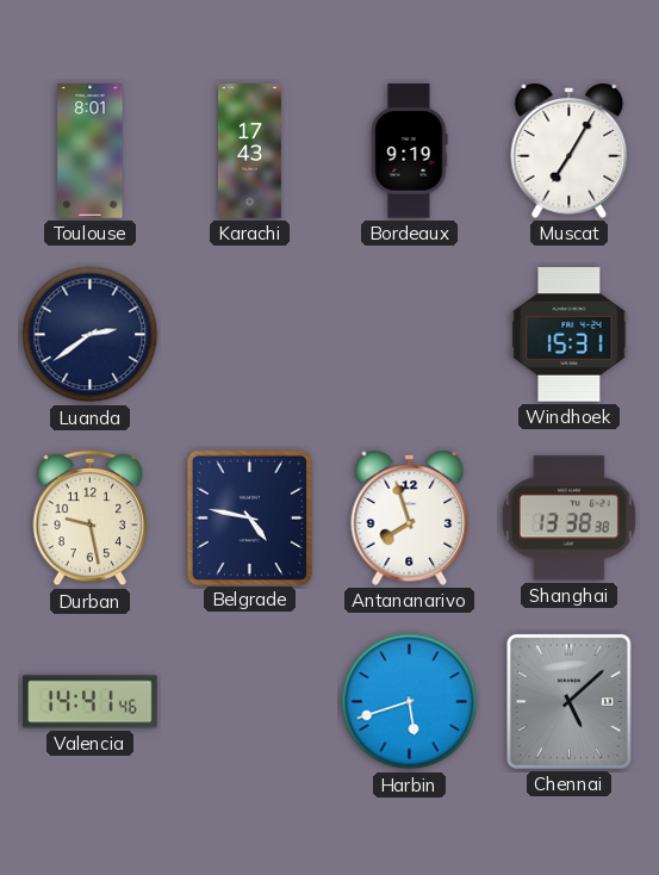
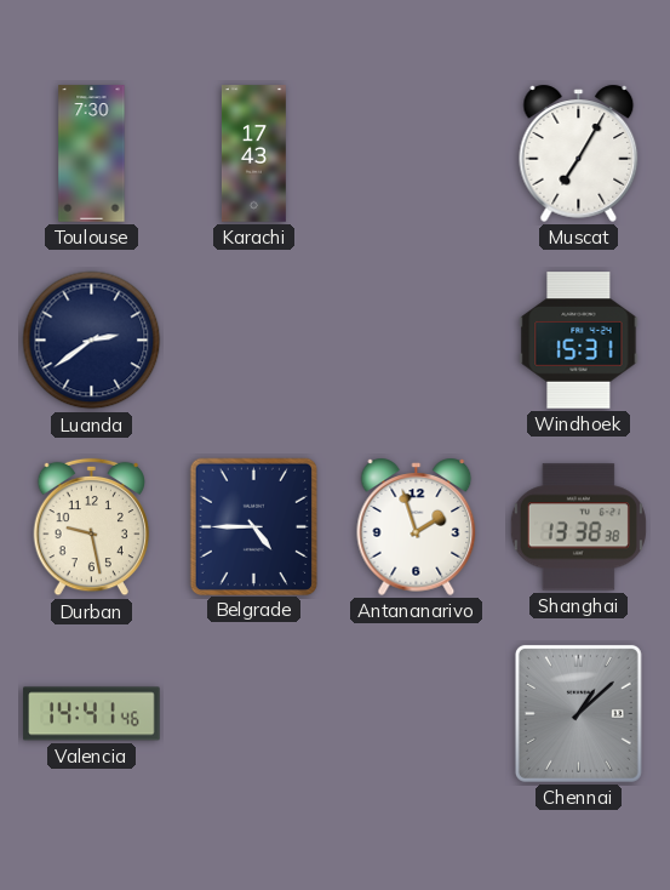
Toulouse: 8:01 -> 7:30 (92, 154)
Bordeaux: 9:19 -> none (409, 151)
Belgrade: 4:47 -> 4:45 (253, 526)
Antananarivo: 7:57 -> 1:57 (417, 526)
Harbin: 5:42 -> none (410, 702)
Chennai: 5:08 -> 1:08 (578, 713)
